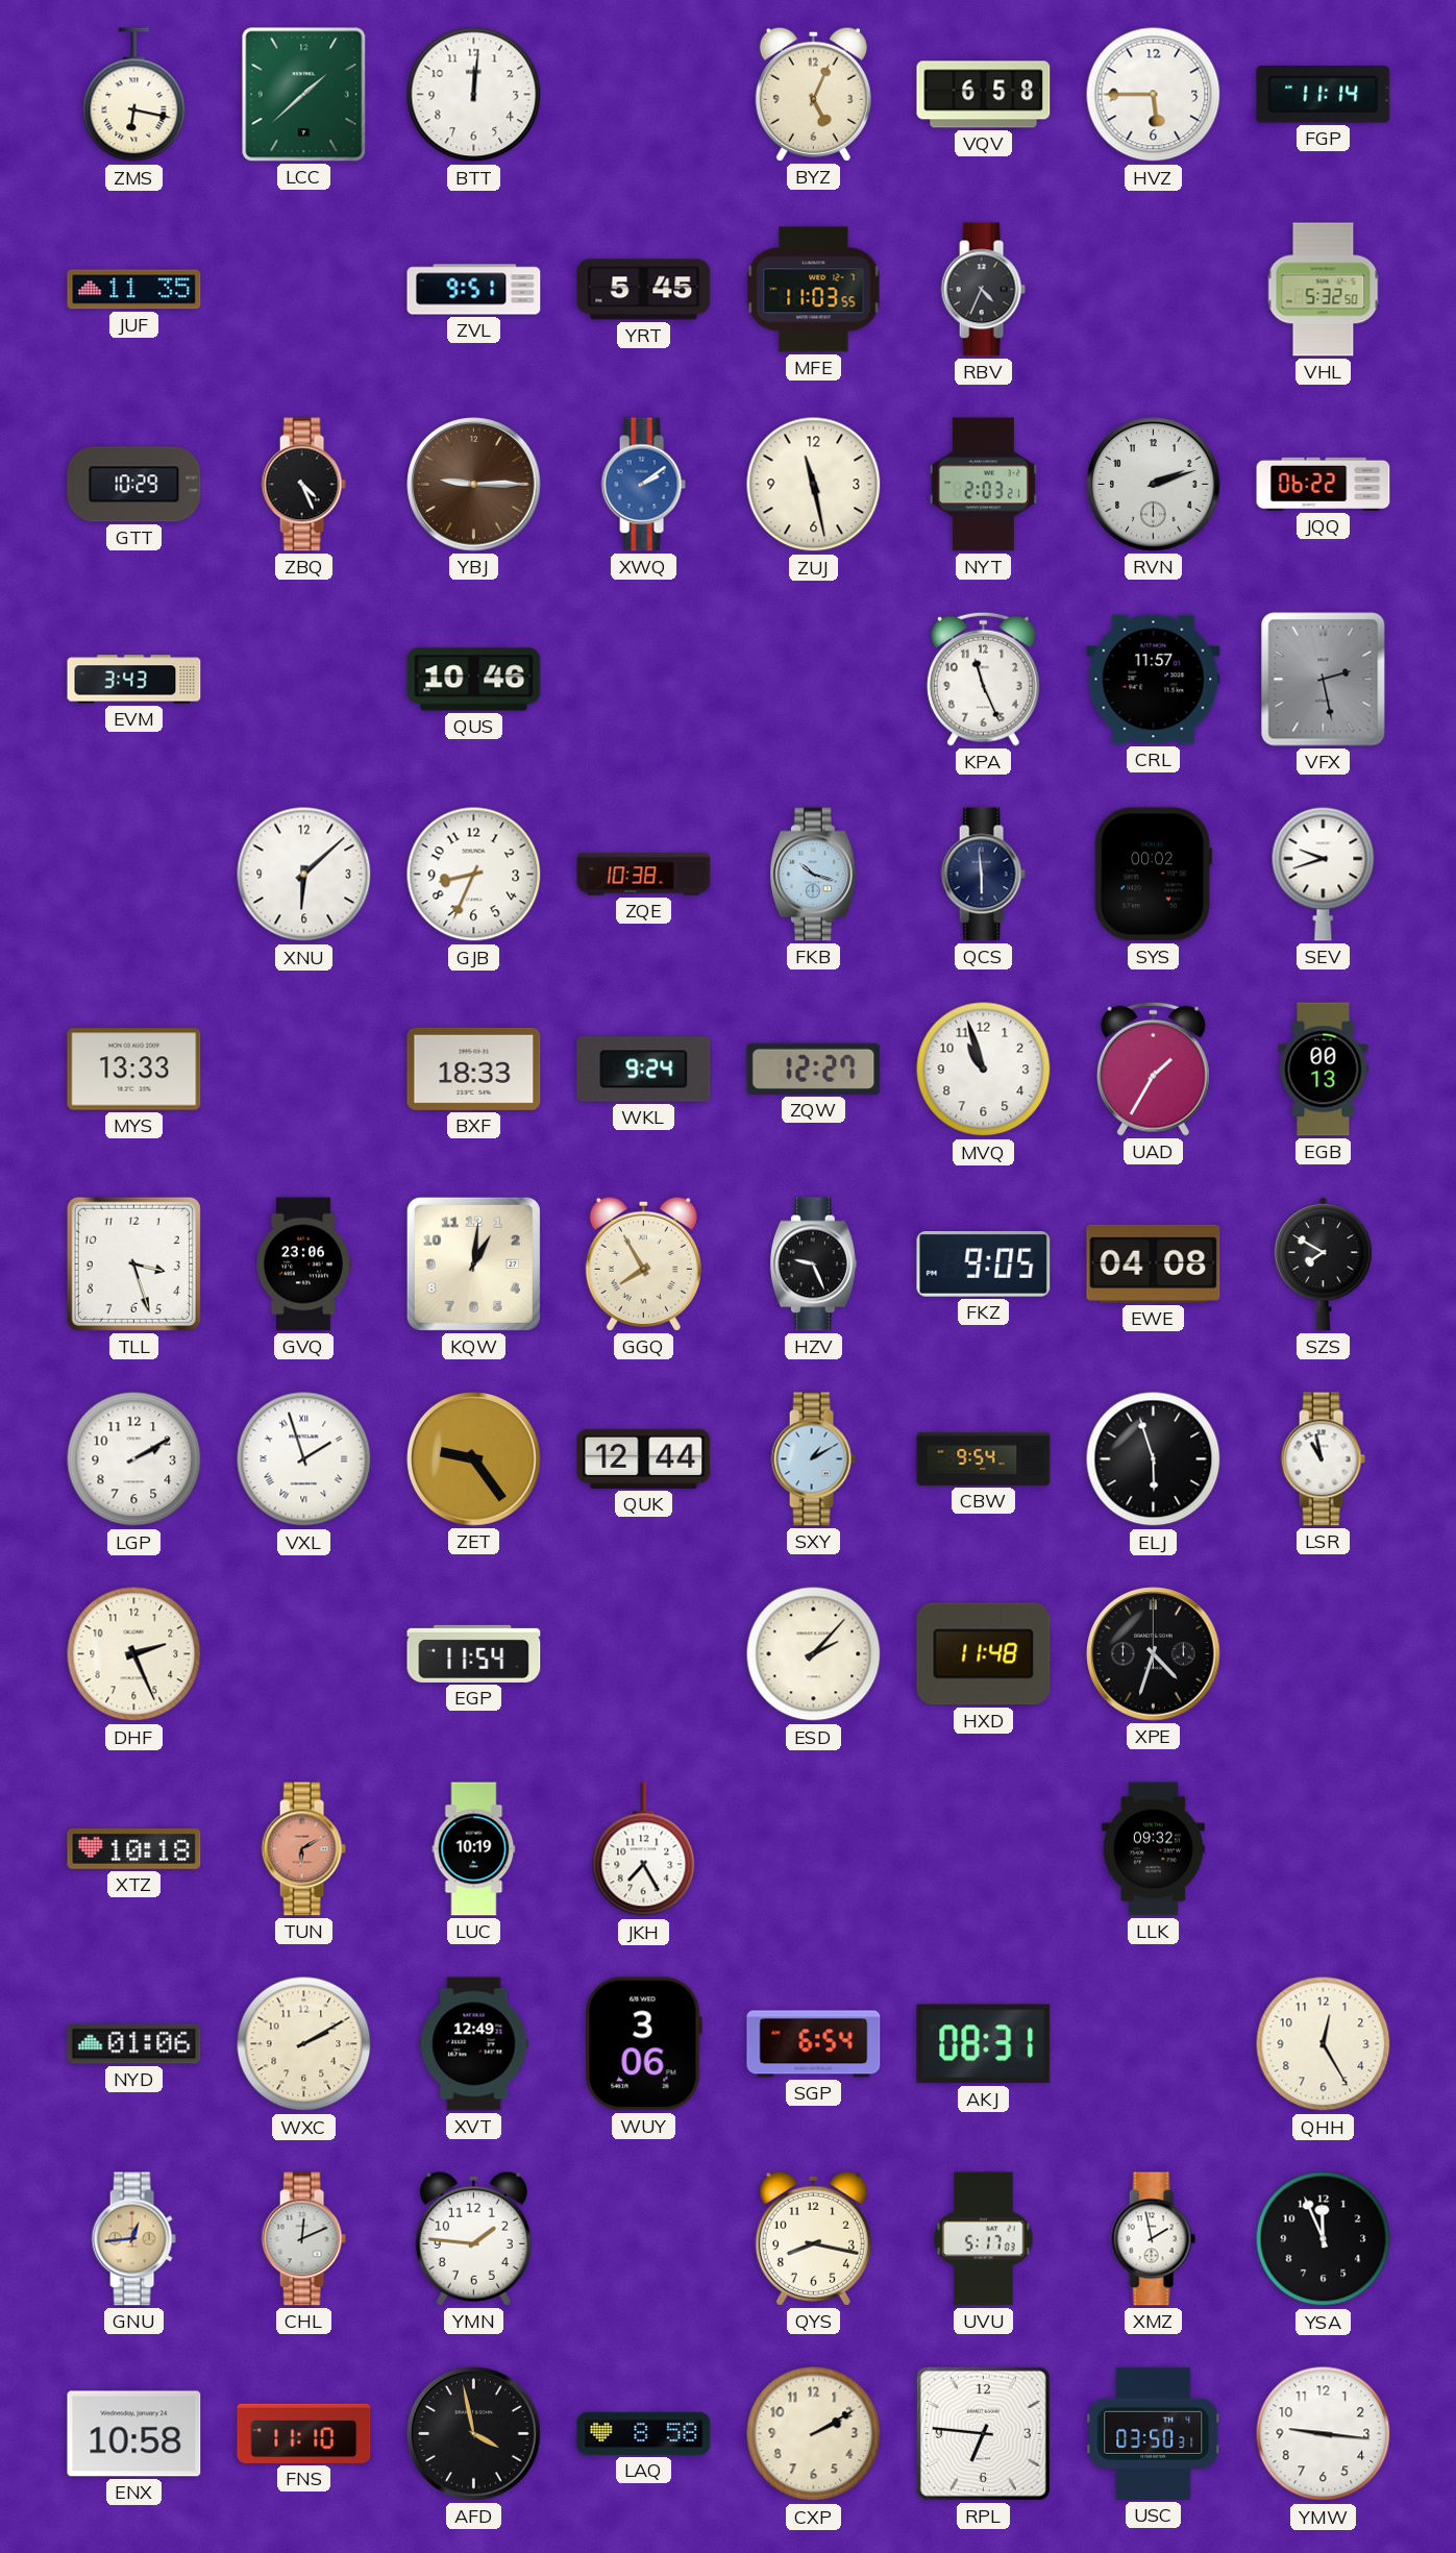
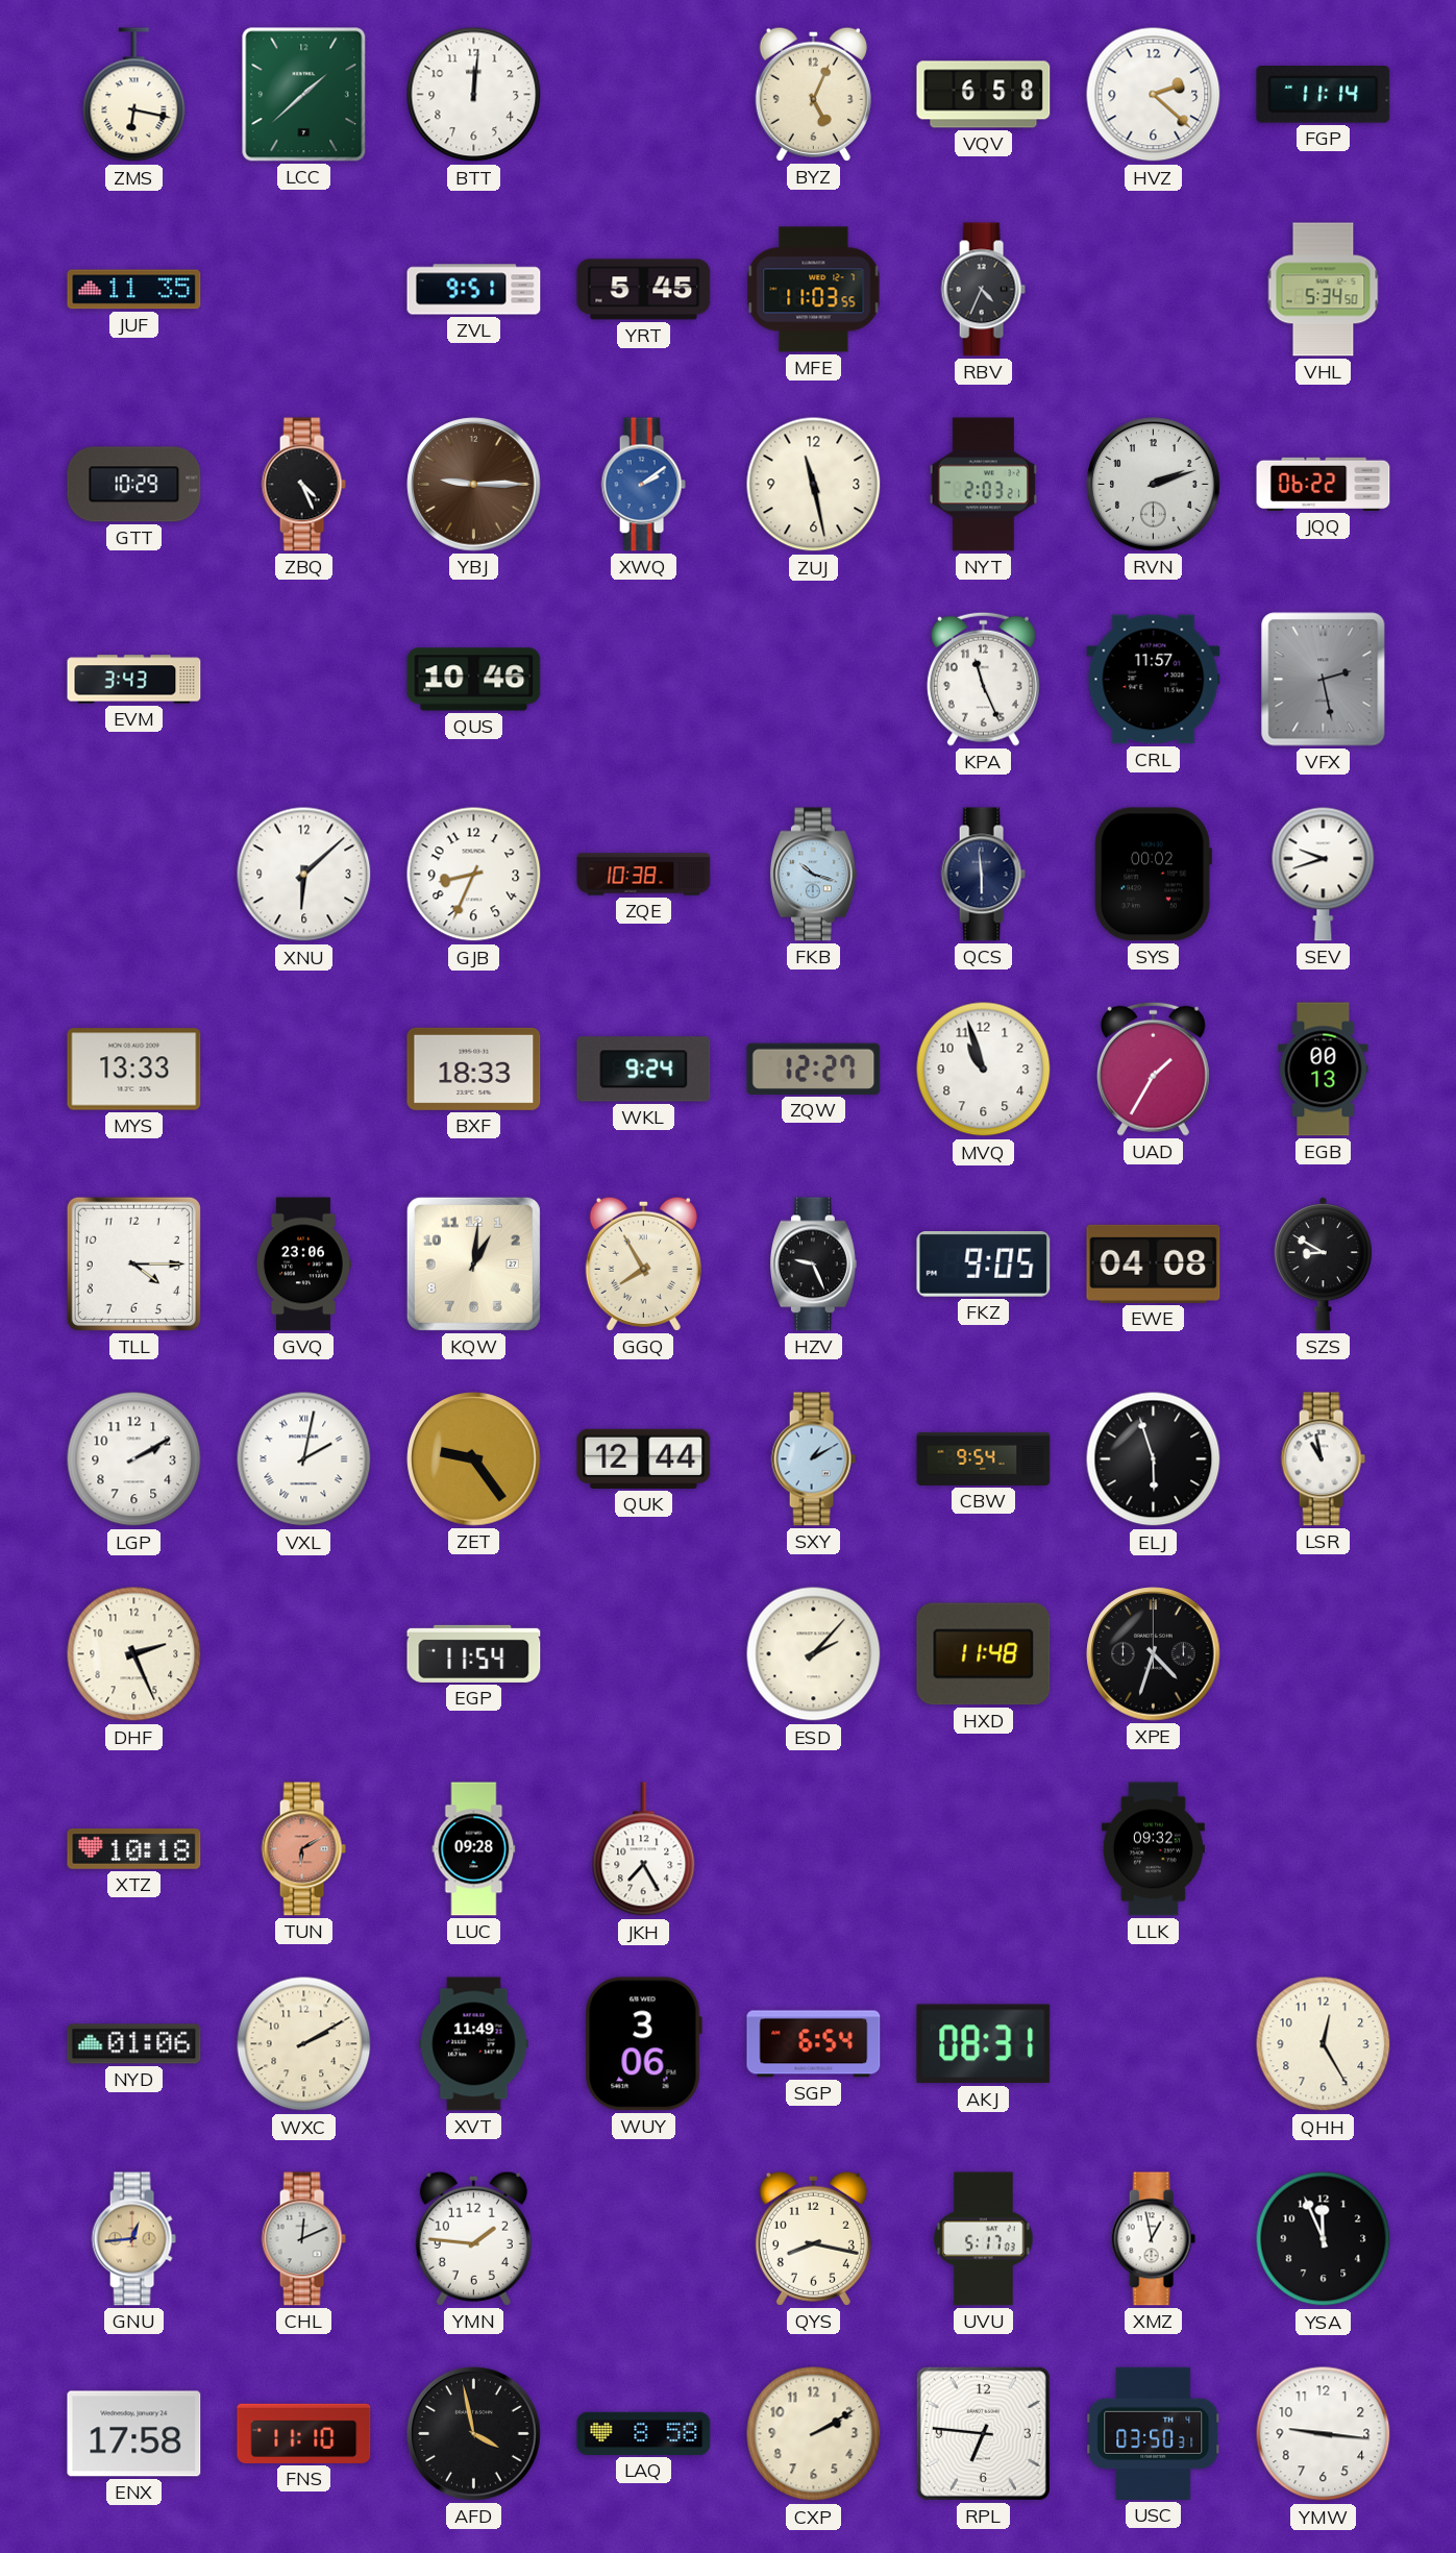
HVZ: 5:45 -> 2:22 (1154, 95)
VHL: 5:32 -> 5:34 (1324, 290)
TLL: 3:27 -> 4:15 (133, 1263)
SZS: 7:50 -> 8:50 (1323, 1263)
VXL: 1:57 -> 2:02 (304, 1459)
LUC: 10:19 -> 09:28 (474, 1849)
XVT: 12:49 -> 11:49 (474, 2044)
XMZ: 1:58 -> 12:58 (1153, 2239)
ENX: 10:58 -> 17:58 (134, 2434)
